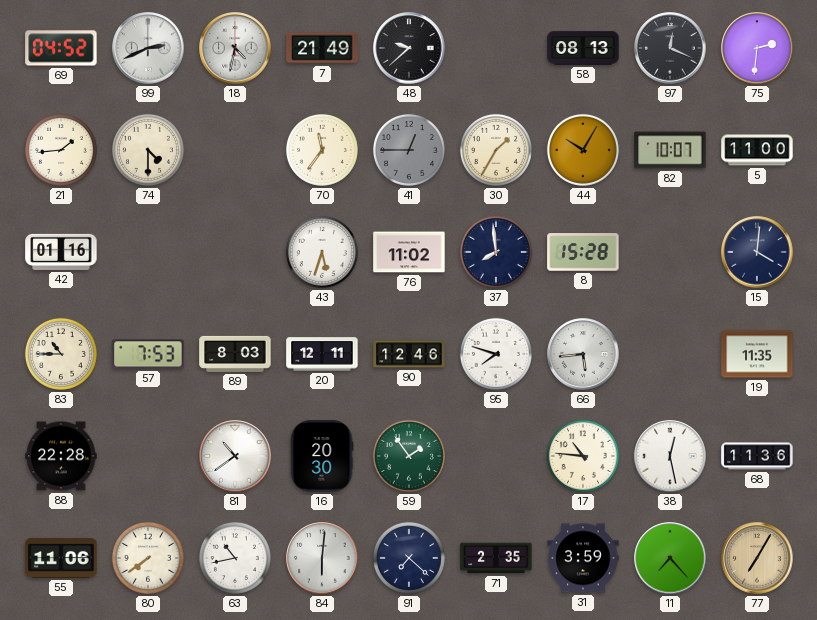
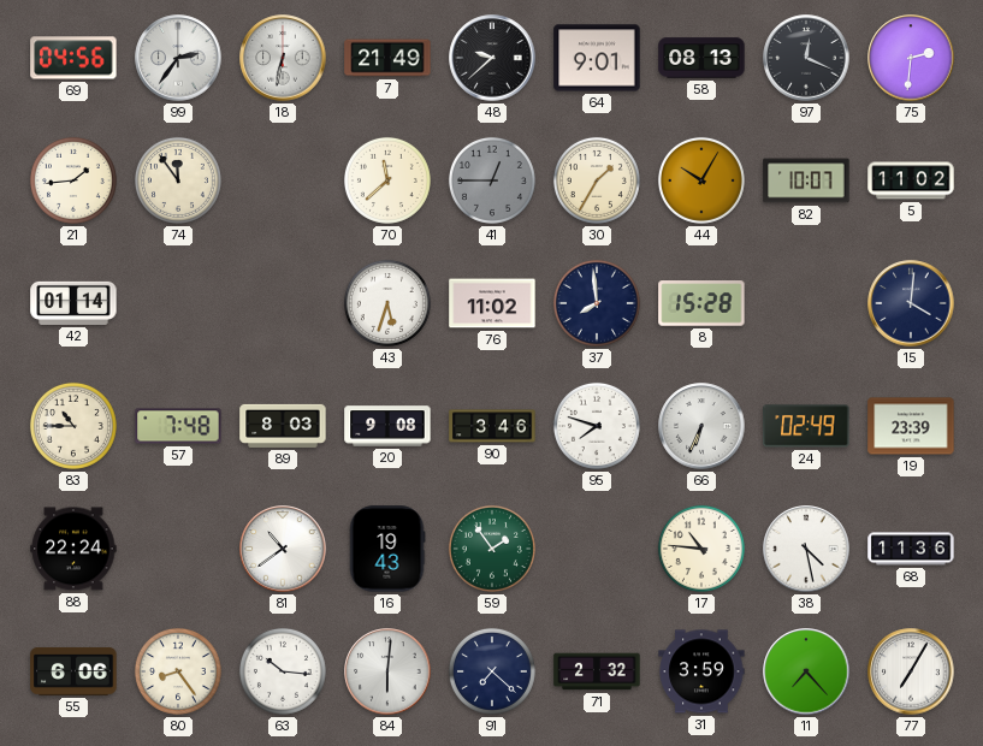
69: 04:52 -> 04:56 (73, 58)
99: 2:41 -> 2:36 (178, 58)
18: 4:32 -> 6:32 (283, 58)
64: none -> 9:01 (597, 58)
74: 4:30 -> 11:54 (178, 180)
70: 11:36 -> 11:38 (387, 180)
5: 11:00 -> 11:02 (911, 180)
42: 01:16 -> 01:14 (73, 303)
57: 7:53 -> 7:48 (178, 426)
20: 12:11 -> 9:08 (387, 426)
90: 12:46 -> 3:46 (492, 426)
66: 5:44 -> 6:34 (701, 426)
24: none -> 02:49 (806, 426)
19: 11:35 -> 23:39 (911, 426)
88: 22:28 -> 22:24 (73, 549)
16: 20:30 -> 19:43 (387, 549)
38: 12:28 -> 4:28 (806, 549)
55: 11:06 -> 6:06 (73, 671)
80: 7:39 -> 8:24 (178, 671)
63: 10:43 -> 10:16 (283, 671)
71: 2:35 -> 2:32 (597, 671)
77 dial: champagne -> white (911, 671)
